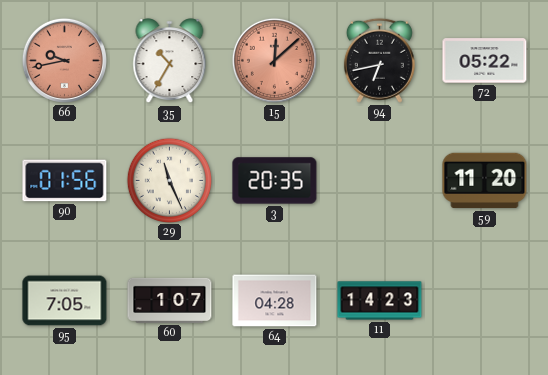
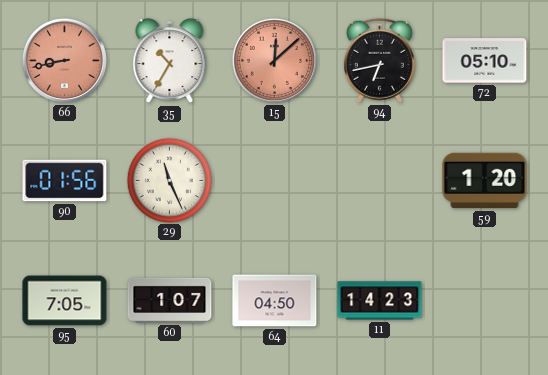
66: 9:43 -> 8:43 (64, 60)
72: 05:22 -> 05:10 (485, 61)
3: 20:35 -> none (275, 181)
59: 11:20 -> 1:20 (485, 181)
64: 04:28 -> 04:50 (275, 301)
